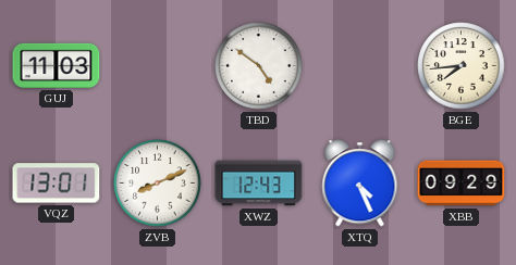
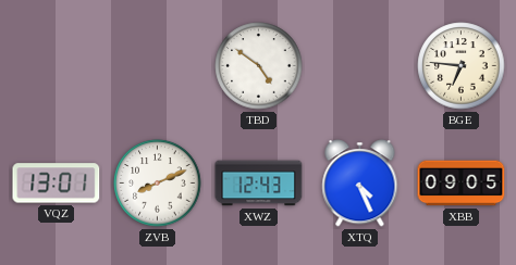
GUJ: 11:03 -> none (57, 65)
BGE: 7:44 -> 6:46 (462, 66)
XBB: 09:29 -> 09:05 (462, 184)
